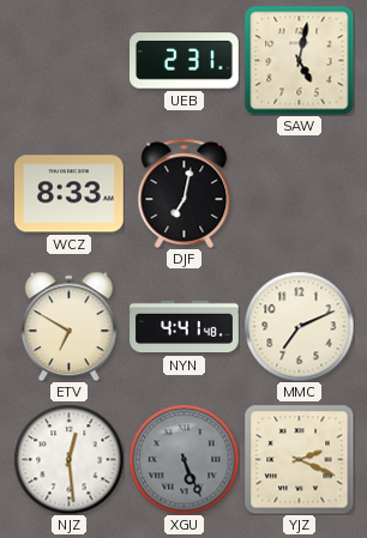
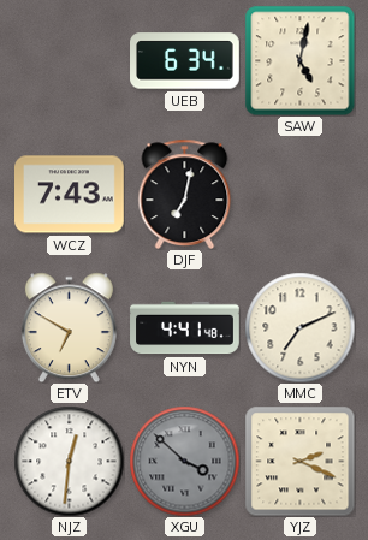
UEB: 2:31 -> 6:34 (185, 61)
WCZ: 8:33 -> 7:43 (70, 195)
NJZ: 12:29 -> 12:31 (69, 461)
XGU: 5:26 -> 3:52 (184, 461)
